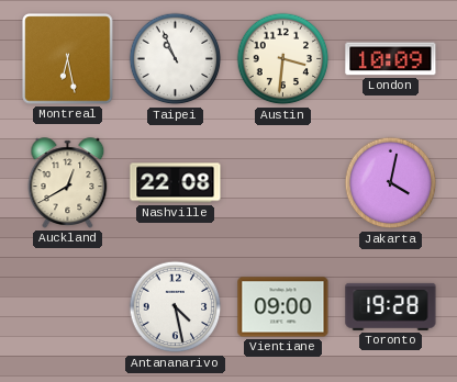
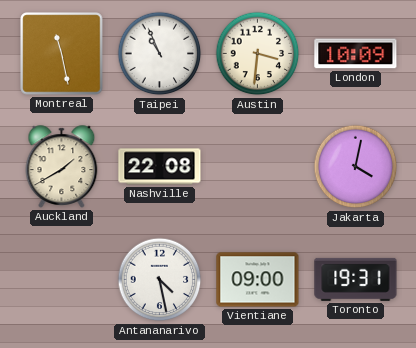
Montreal: 6:28 -> 11:28 (62, 54)
Auckland: 12:40 -> 1:40 (62, 167)
Toronto: 19:28 -> 19:31 (356, 279)
